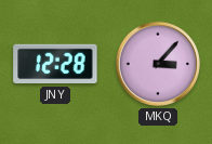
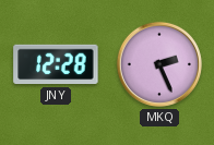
MKQ: 3:07 -> 2:26 (159, 64)
